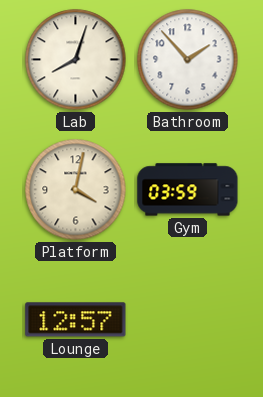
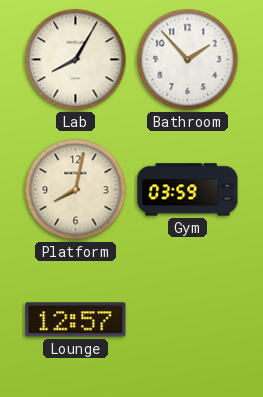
Lab: 8:03 -> 8:05 (76, 60)
Platform: 4:02 -> 8:02 (76, 190)
